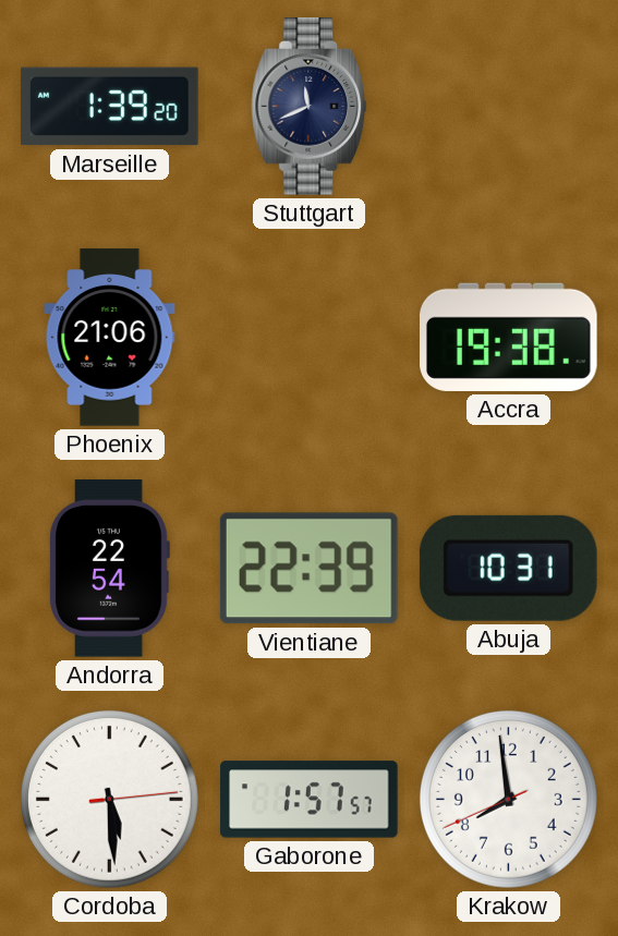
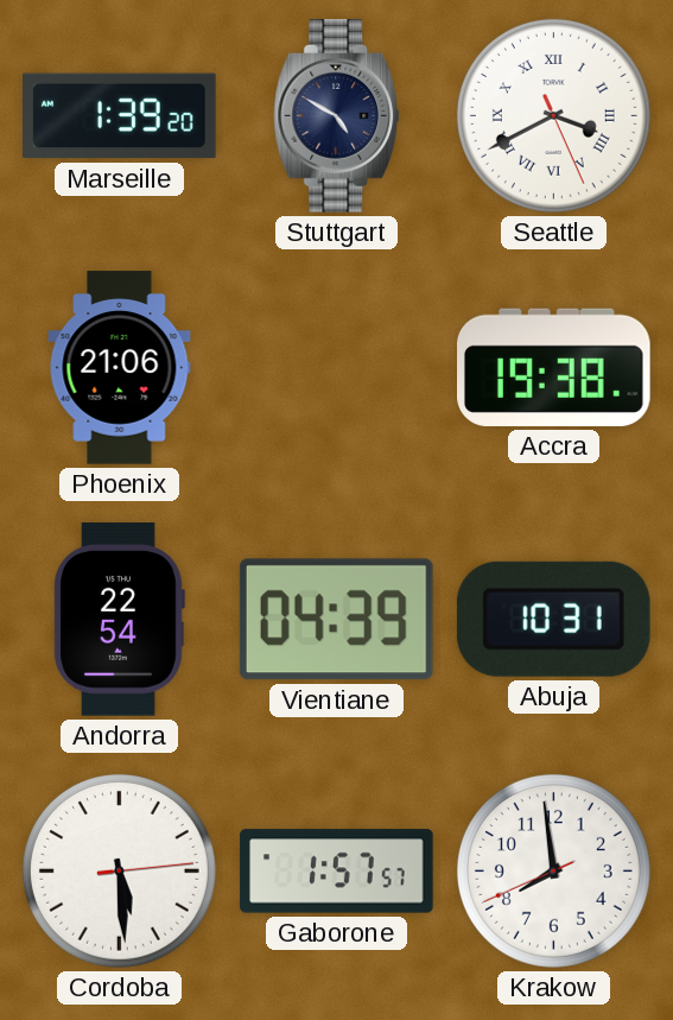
Stuttgart: 11:41 -> 4:50 (337, 116)
Seattle: none -> 3:40 (553, 115)
Vientiane: 22:39 -> 04:39 (336, 620)
